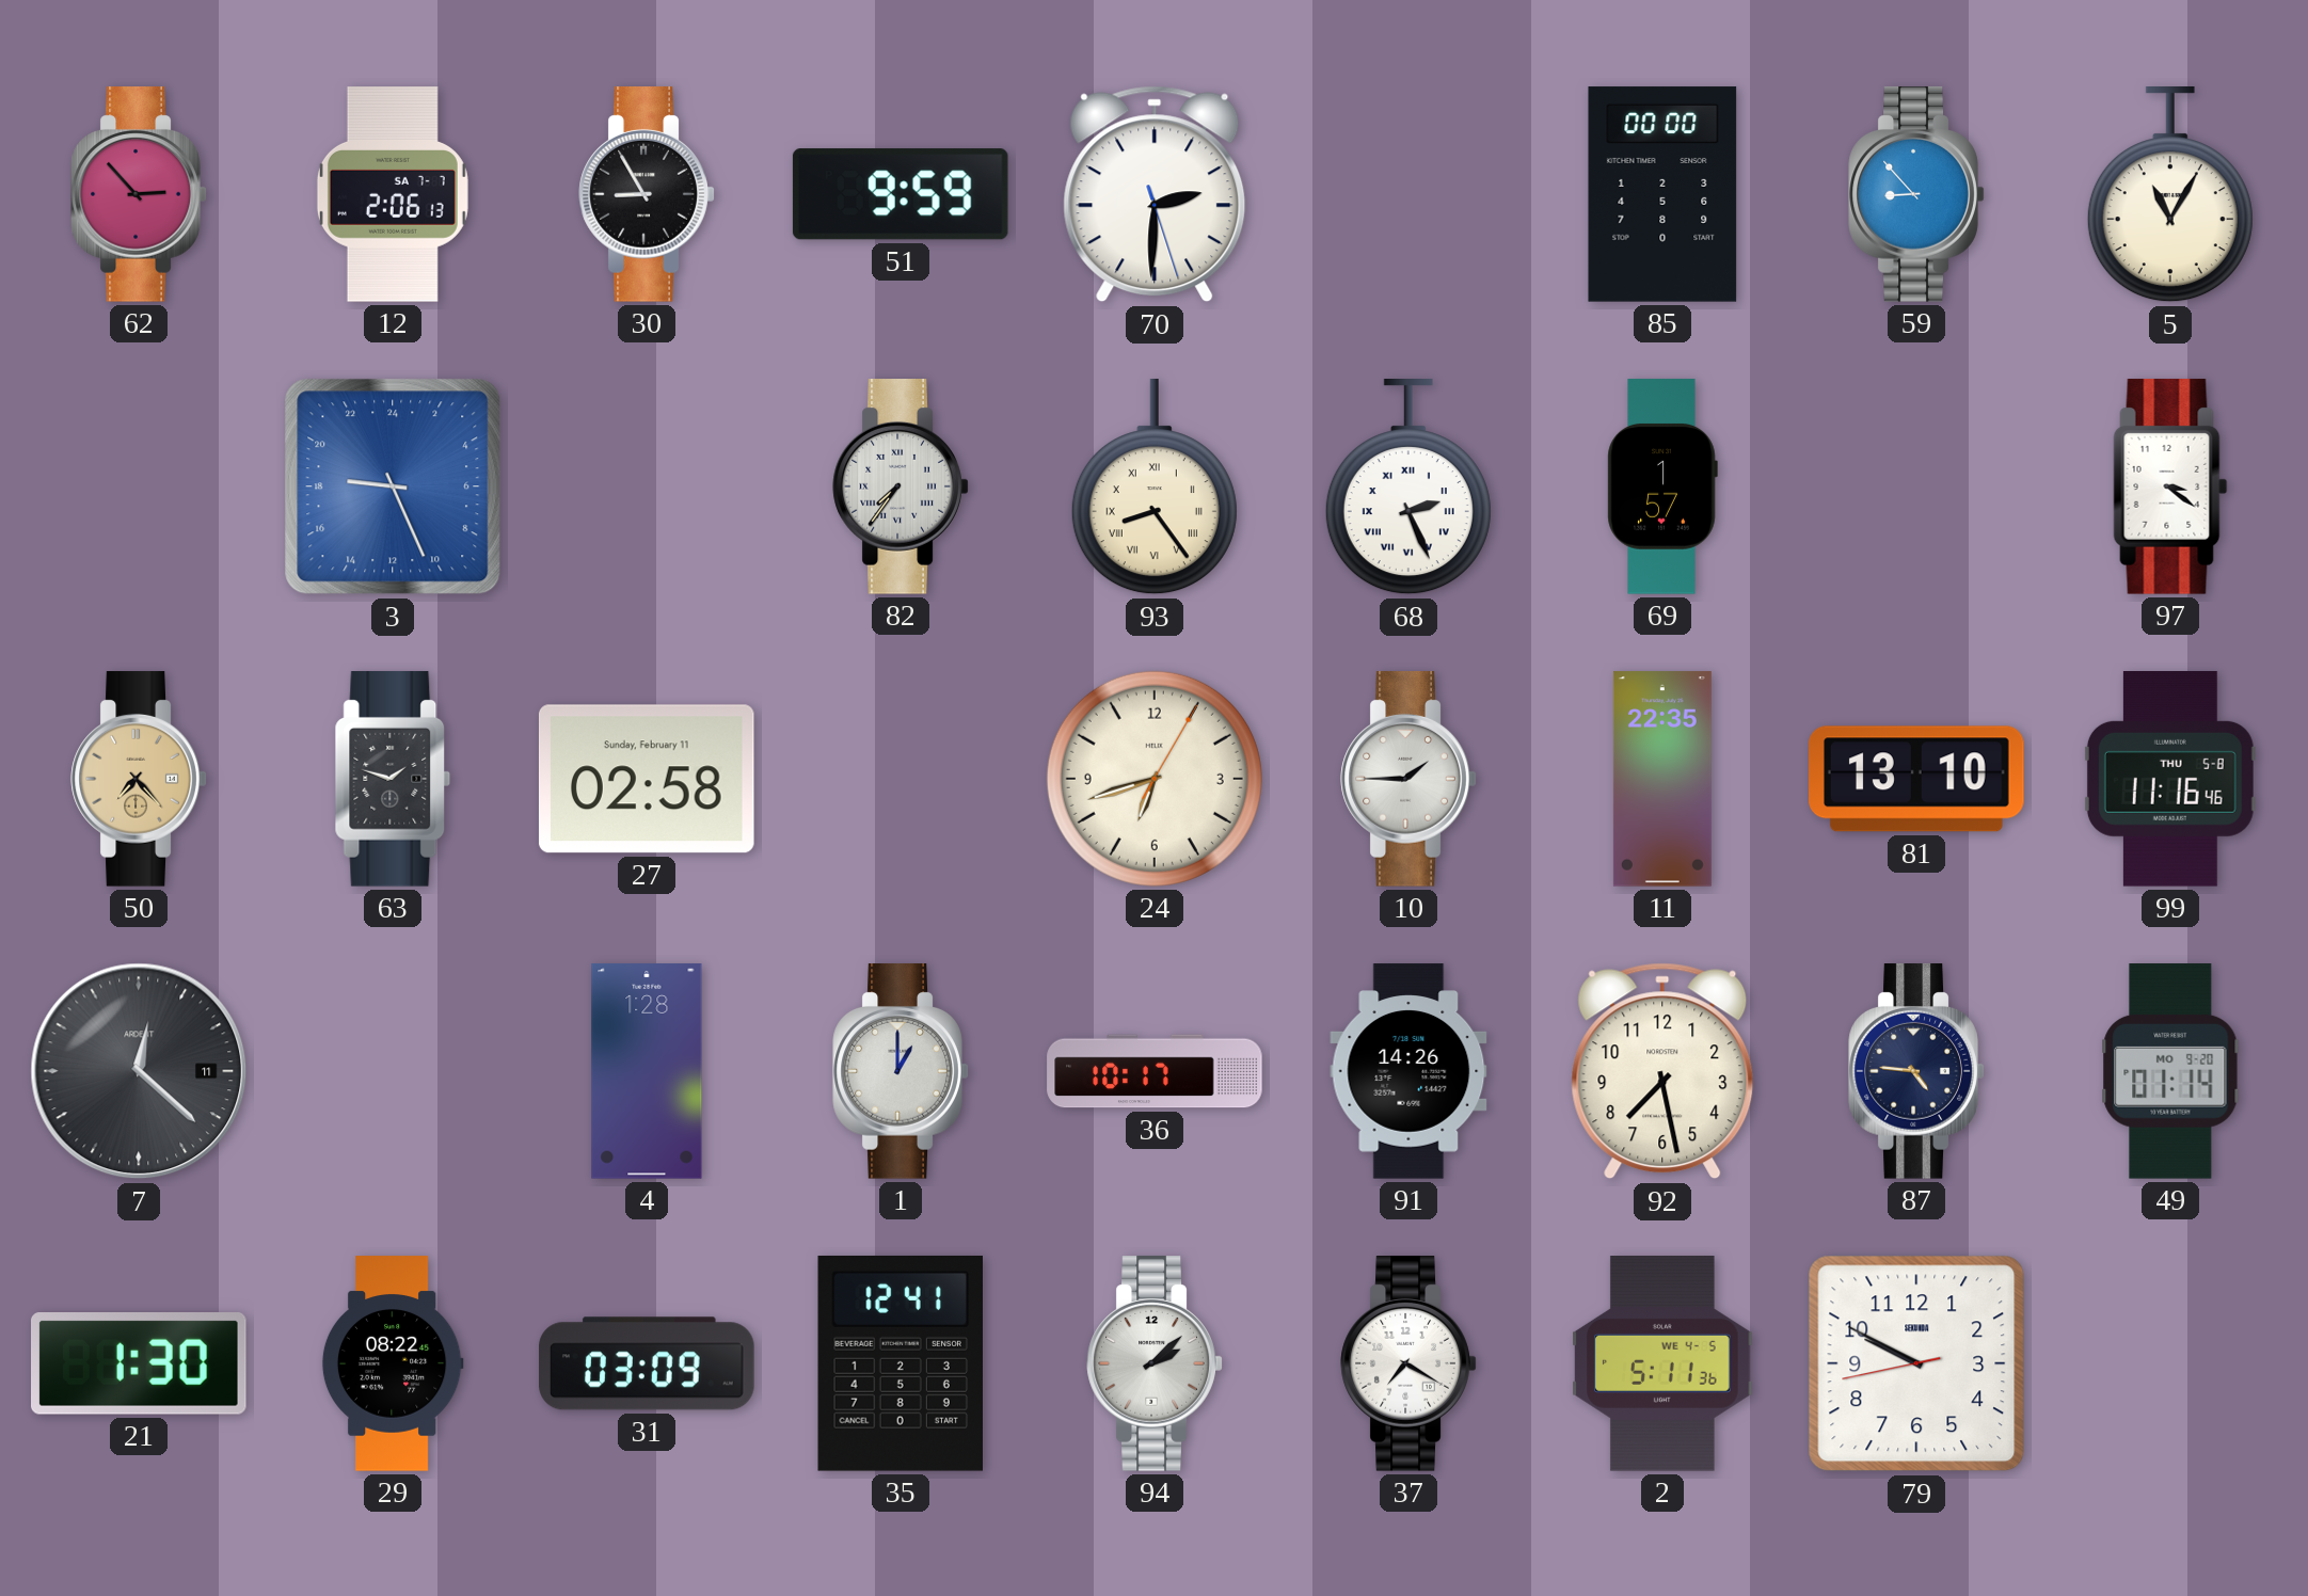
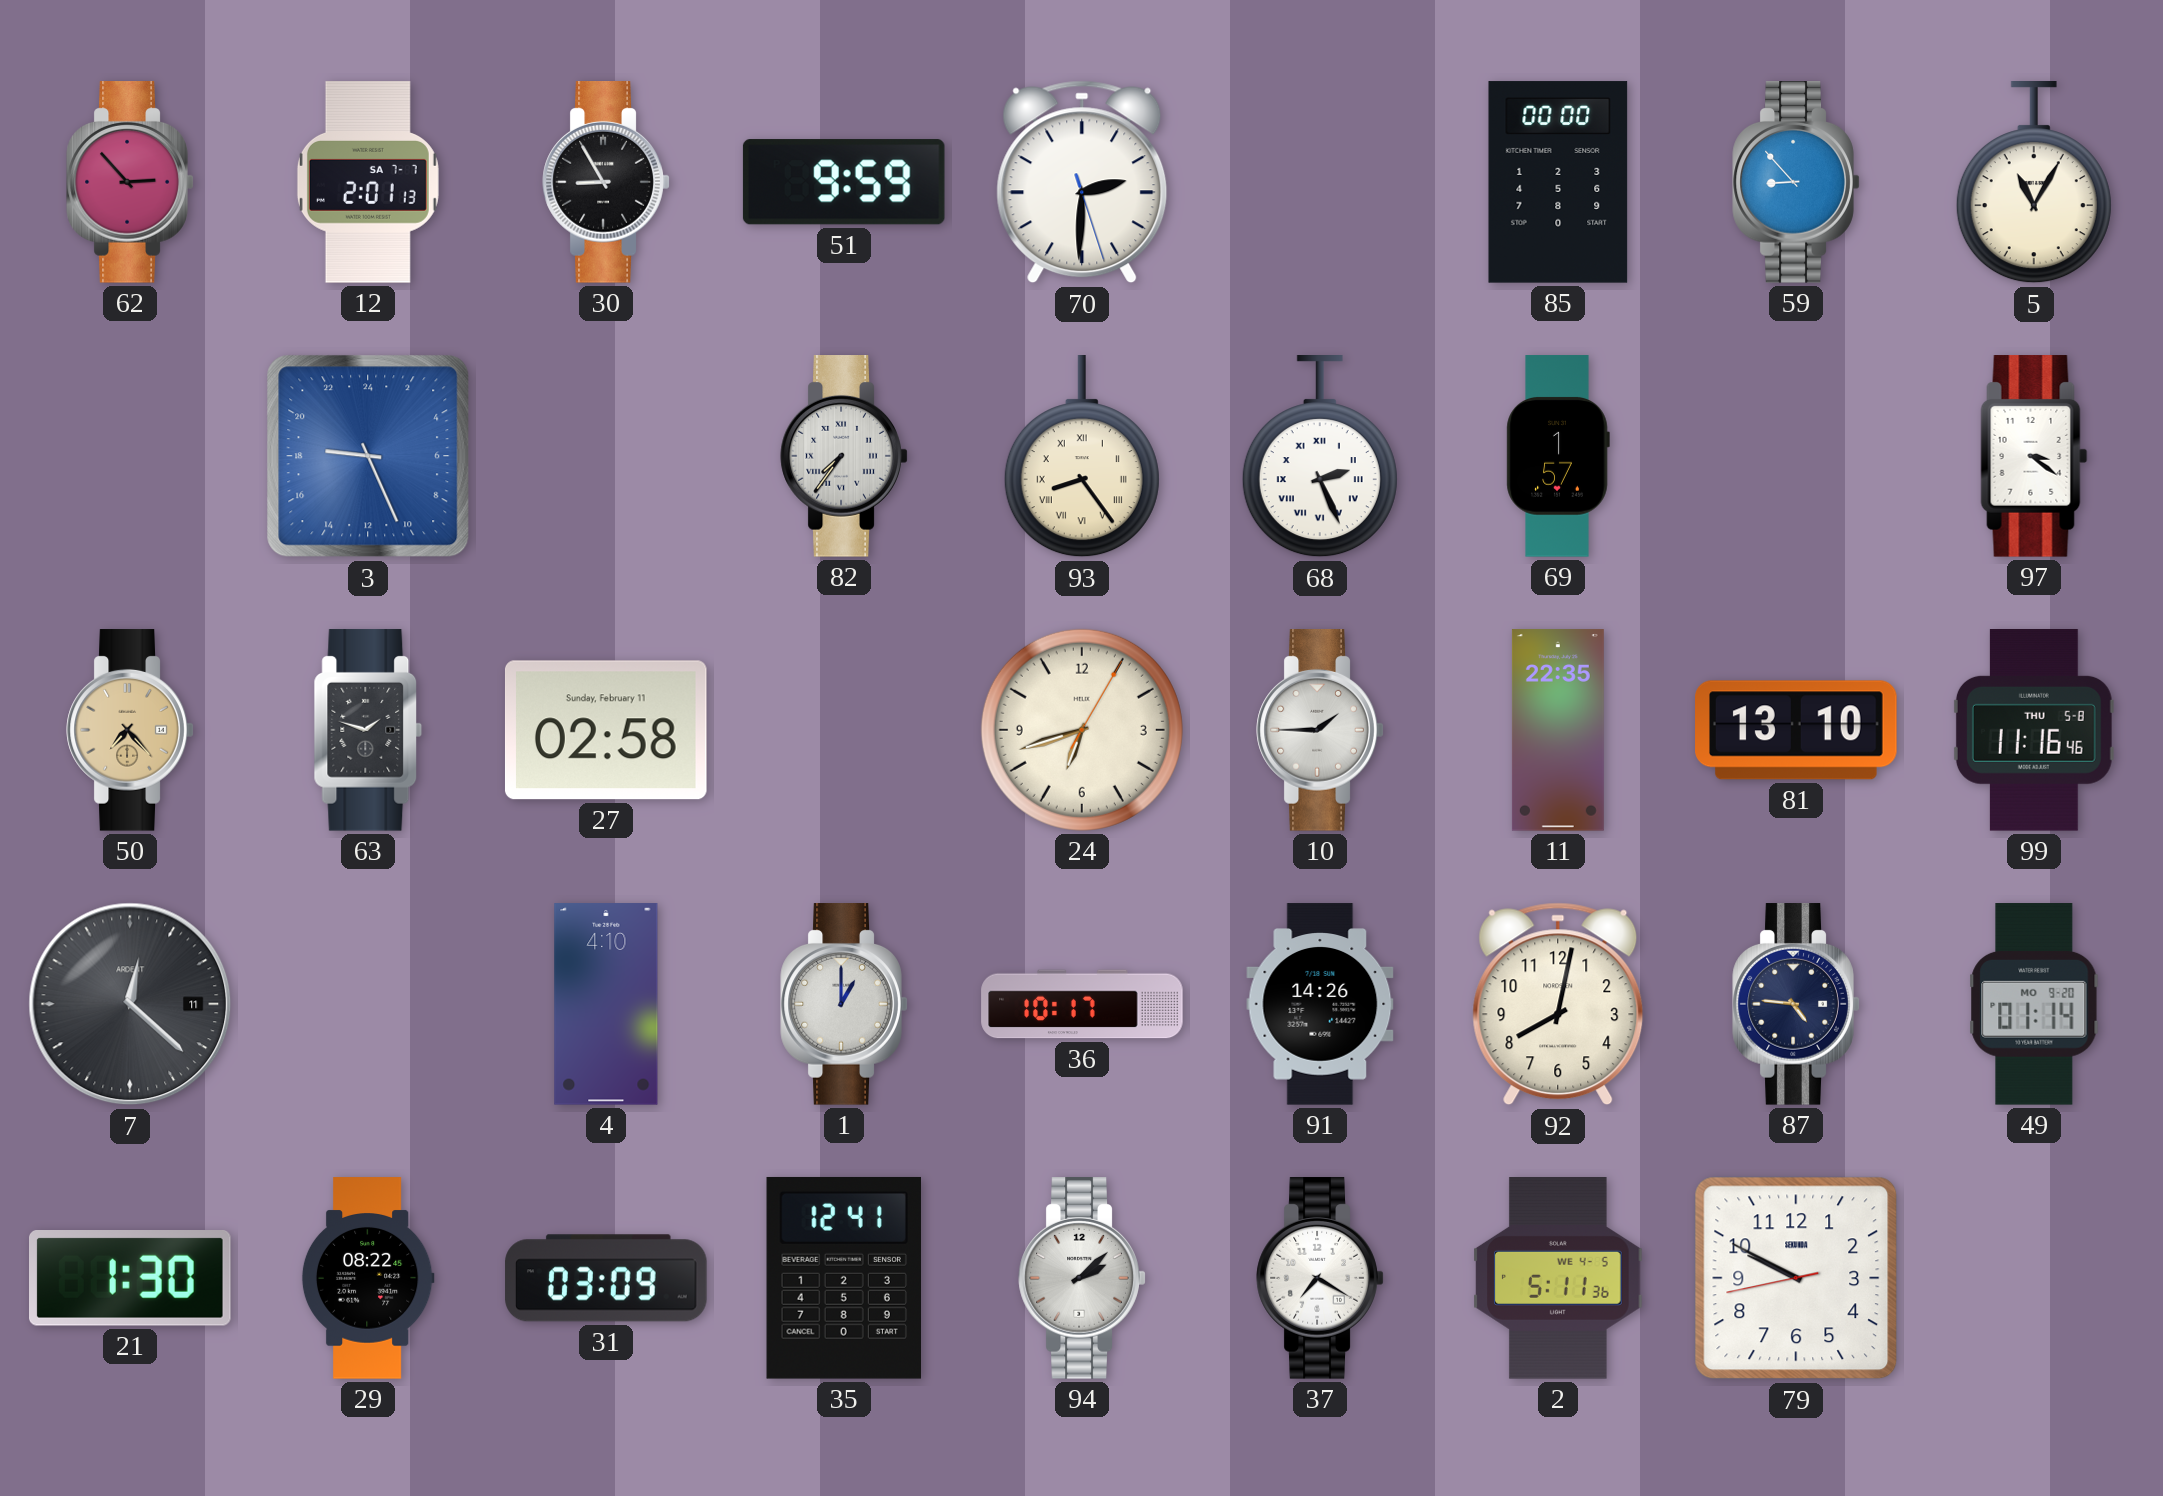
12: 2:06 -> 2:01 (368, 182)
4: 1:28 -> 4:10 (606, 1004)
92: 7:28 -> 8:02 (1558, 1004)
